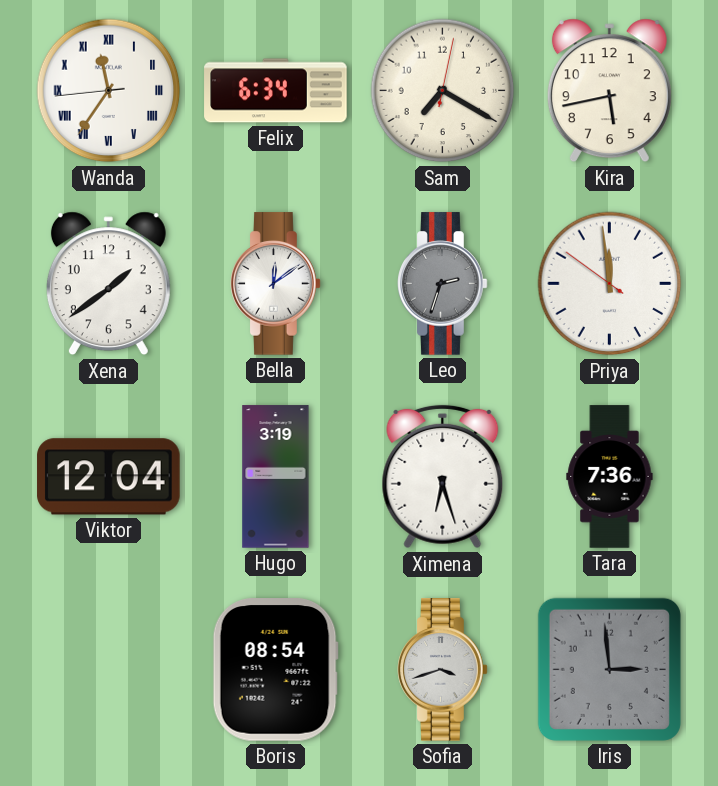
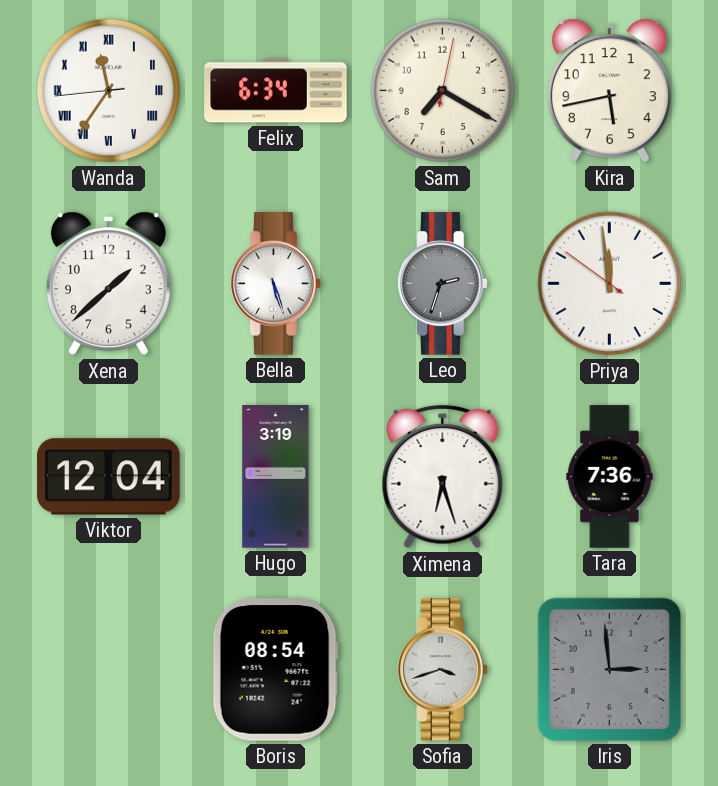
Xena: 1:39 -> 1:38 (108, 284)
Bella: 12:09 -> 5:27 (276, 284)
